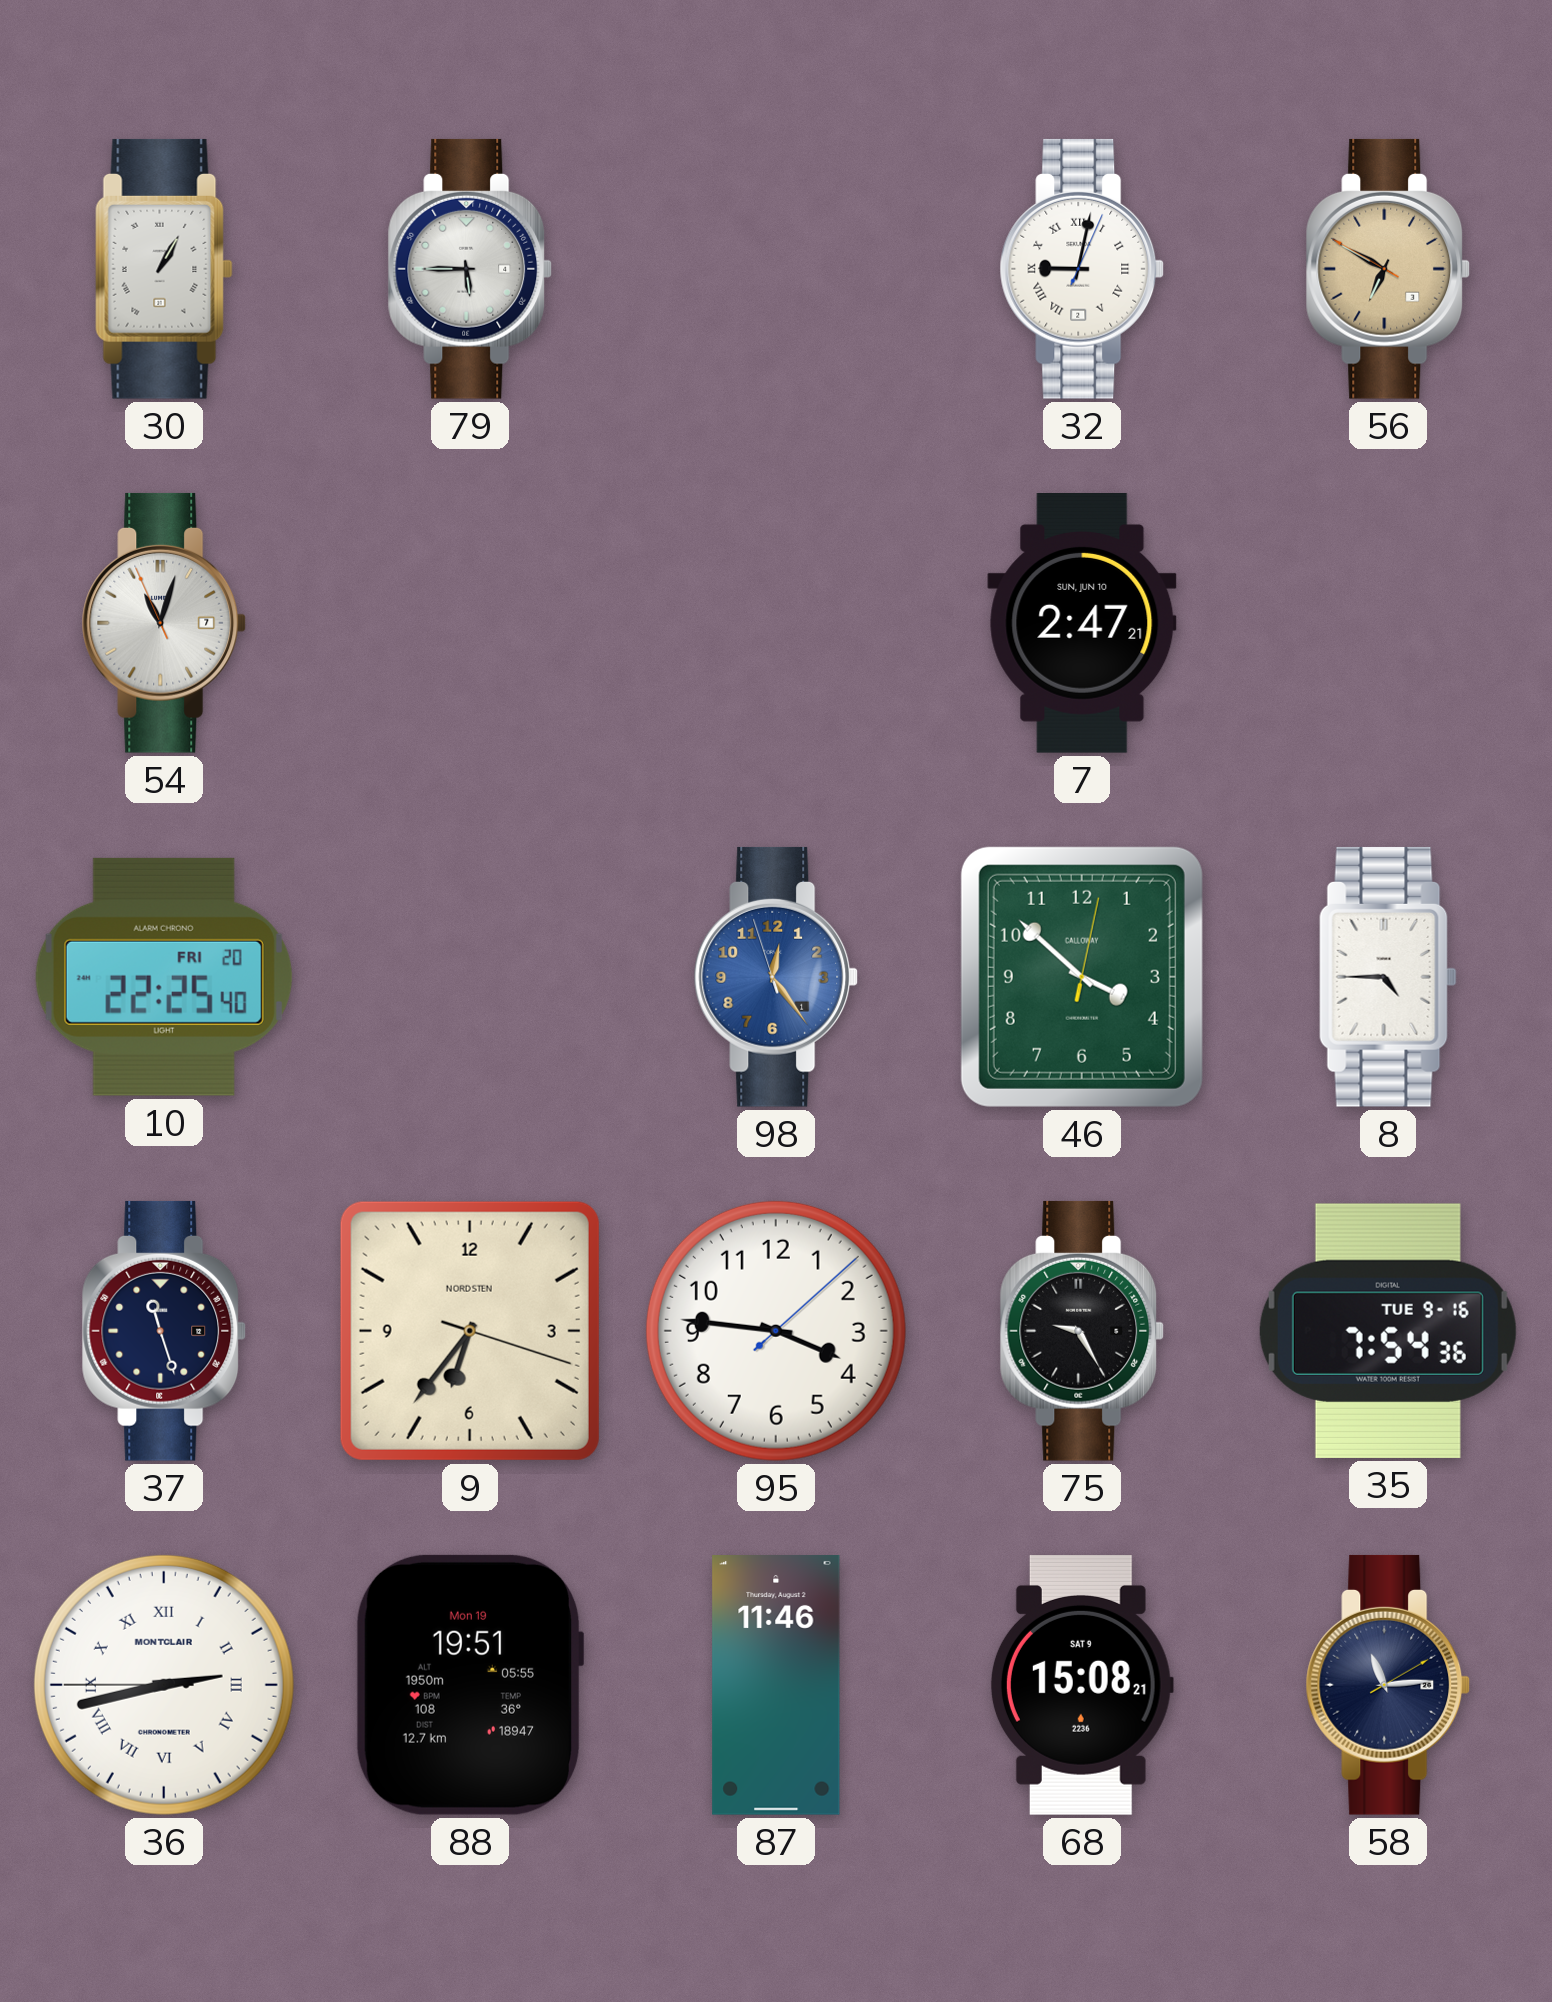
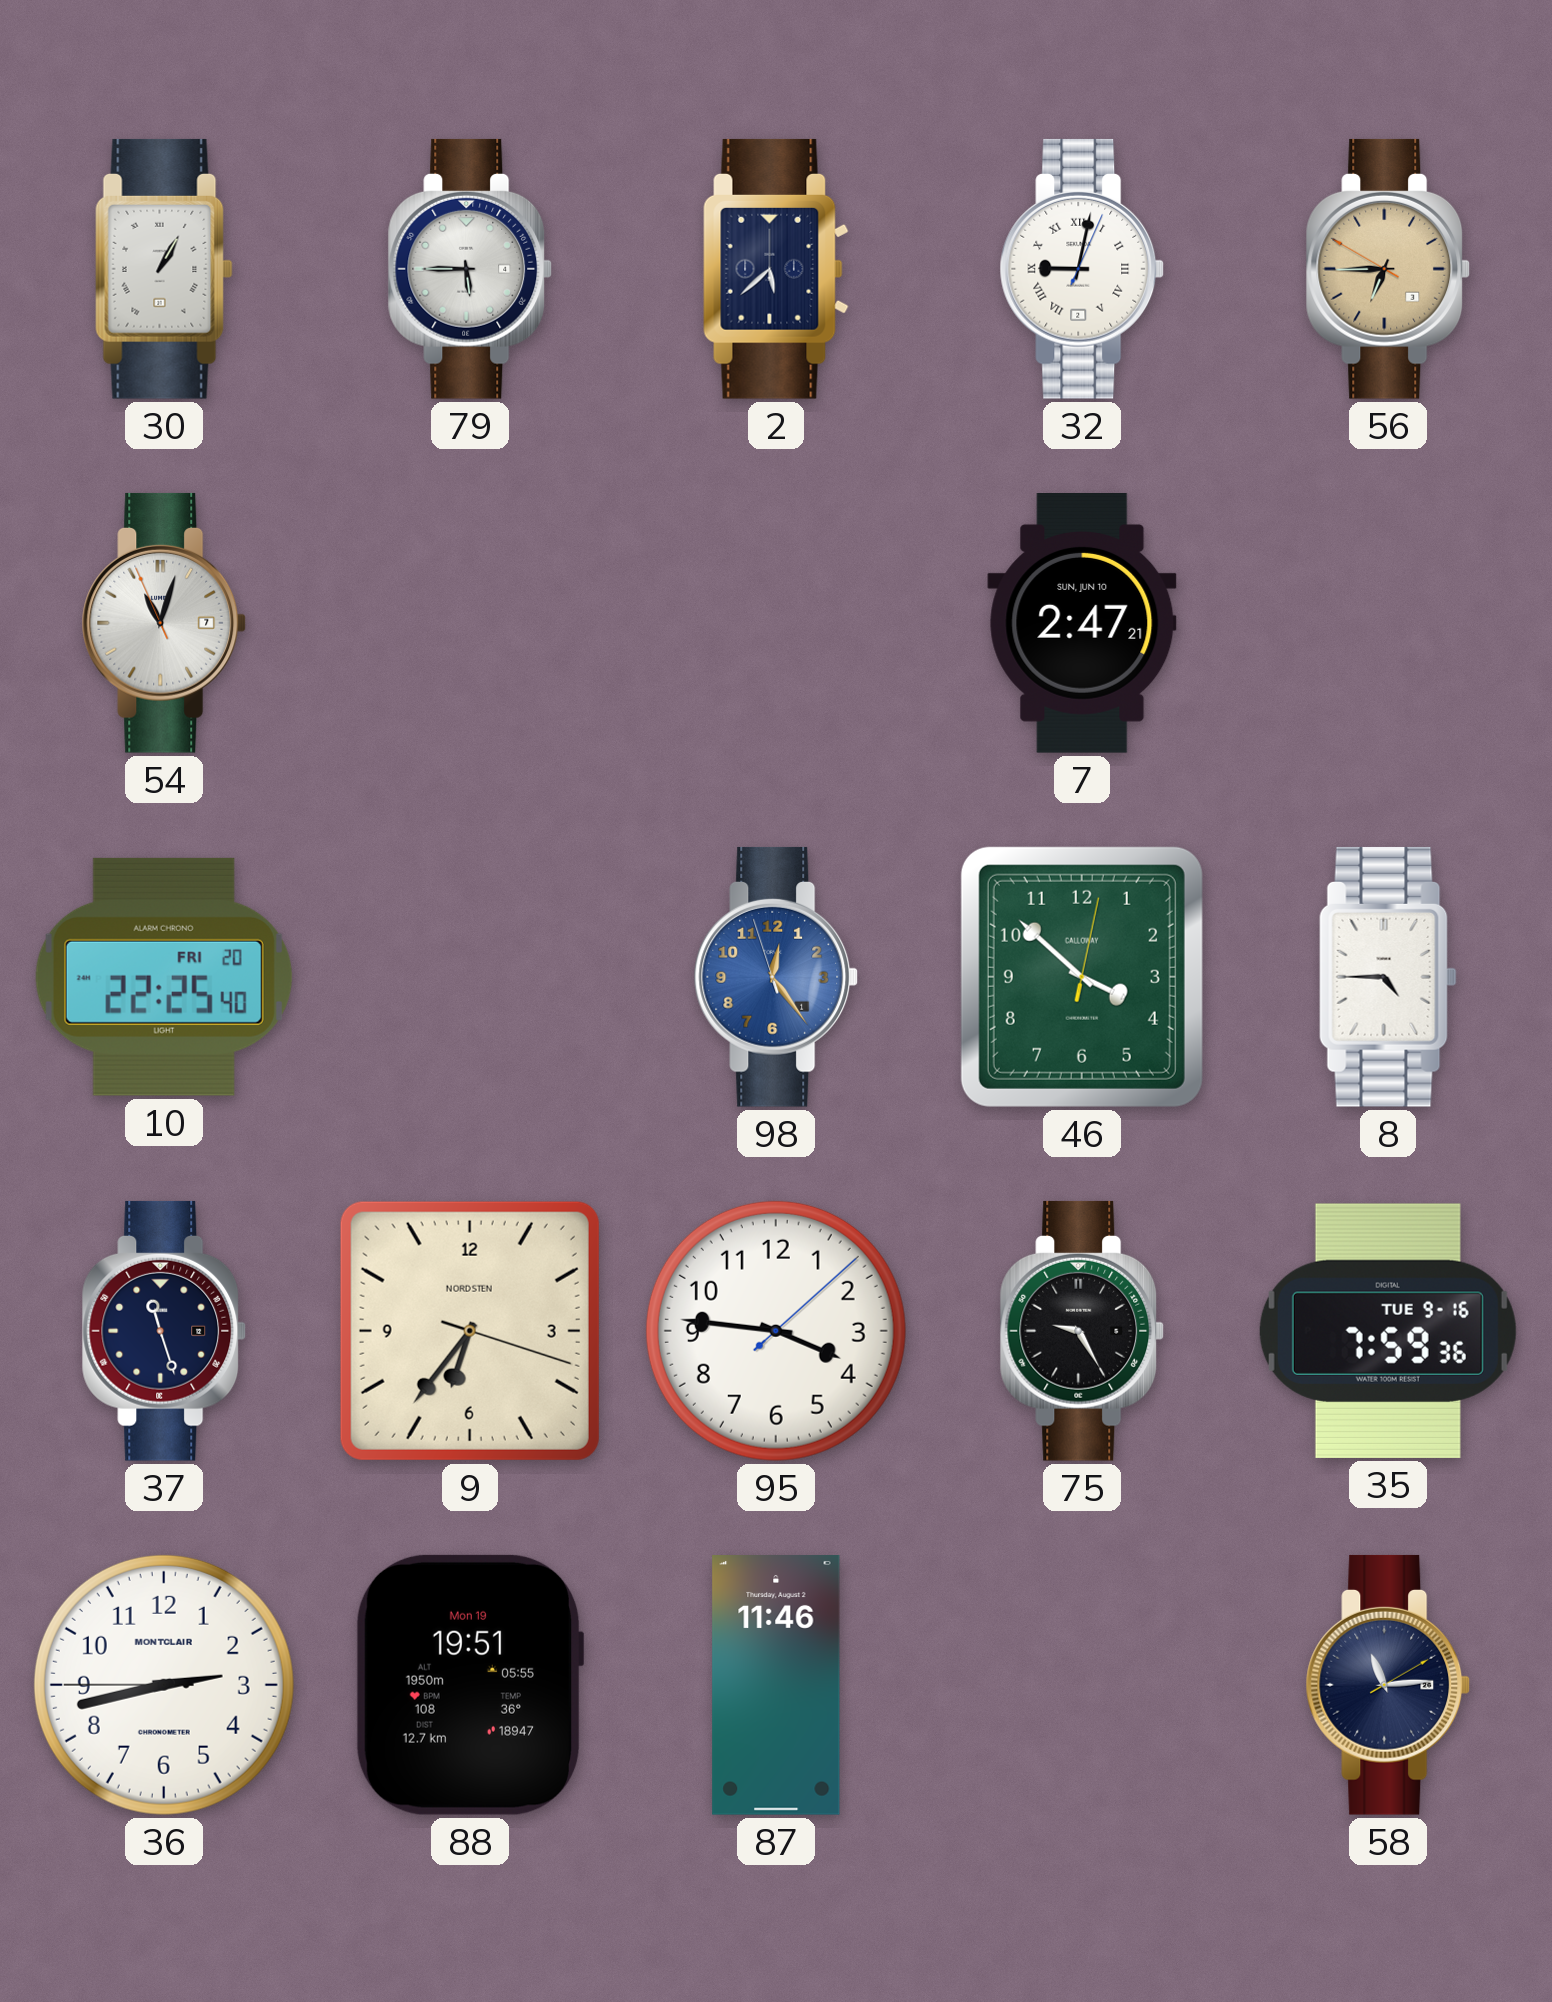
2: none -> 5:38 (776, 269)
56: 6:49 -> 6:44 (1388, 269)
35: 7:54 -> 7:59 (1388, 1331)
36 numerals: Roman -> Arabic (164, 1685)
68: 15:08 -> none (1082, 1686)
